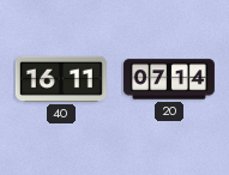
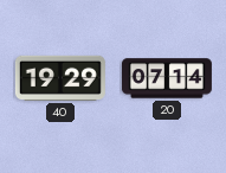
40: 16:11 -> 19:29 (60, 78)
